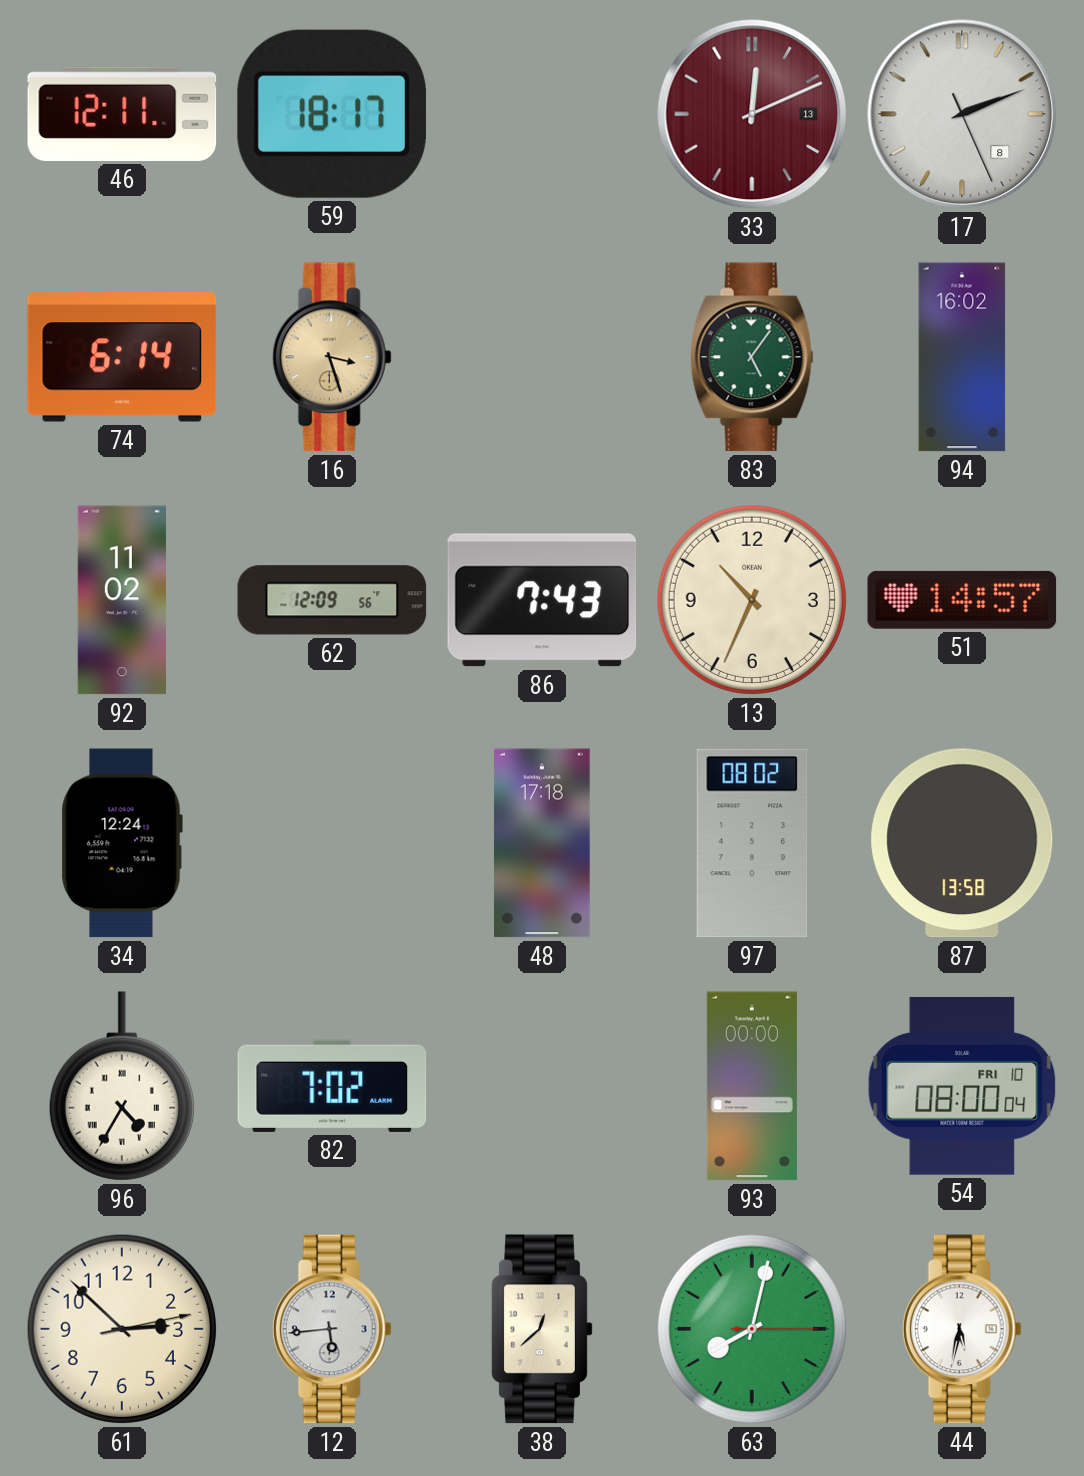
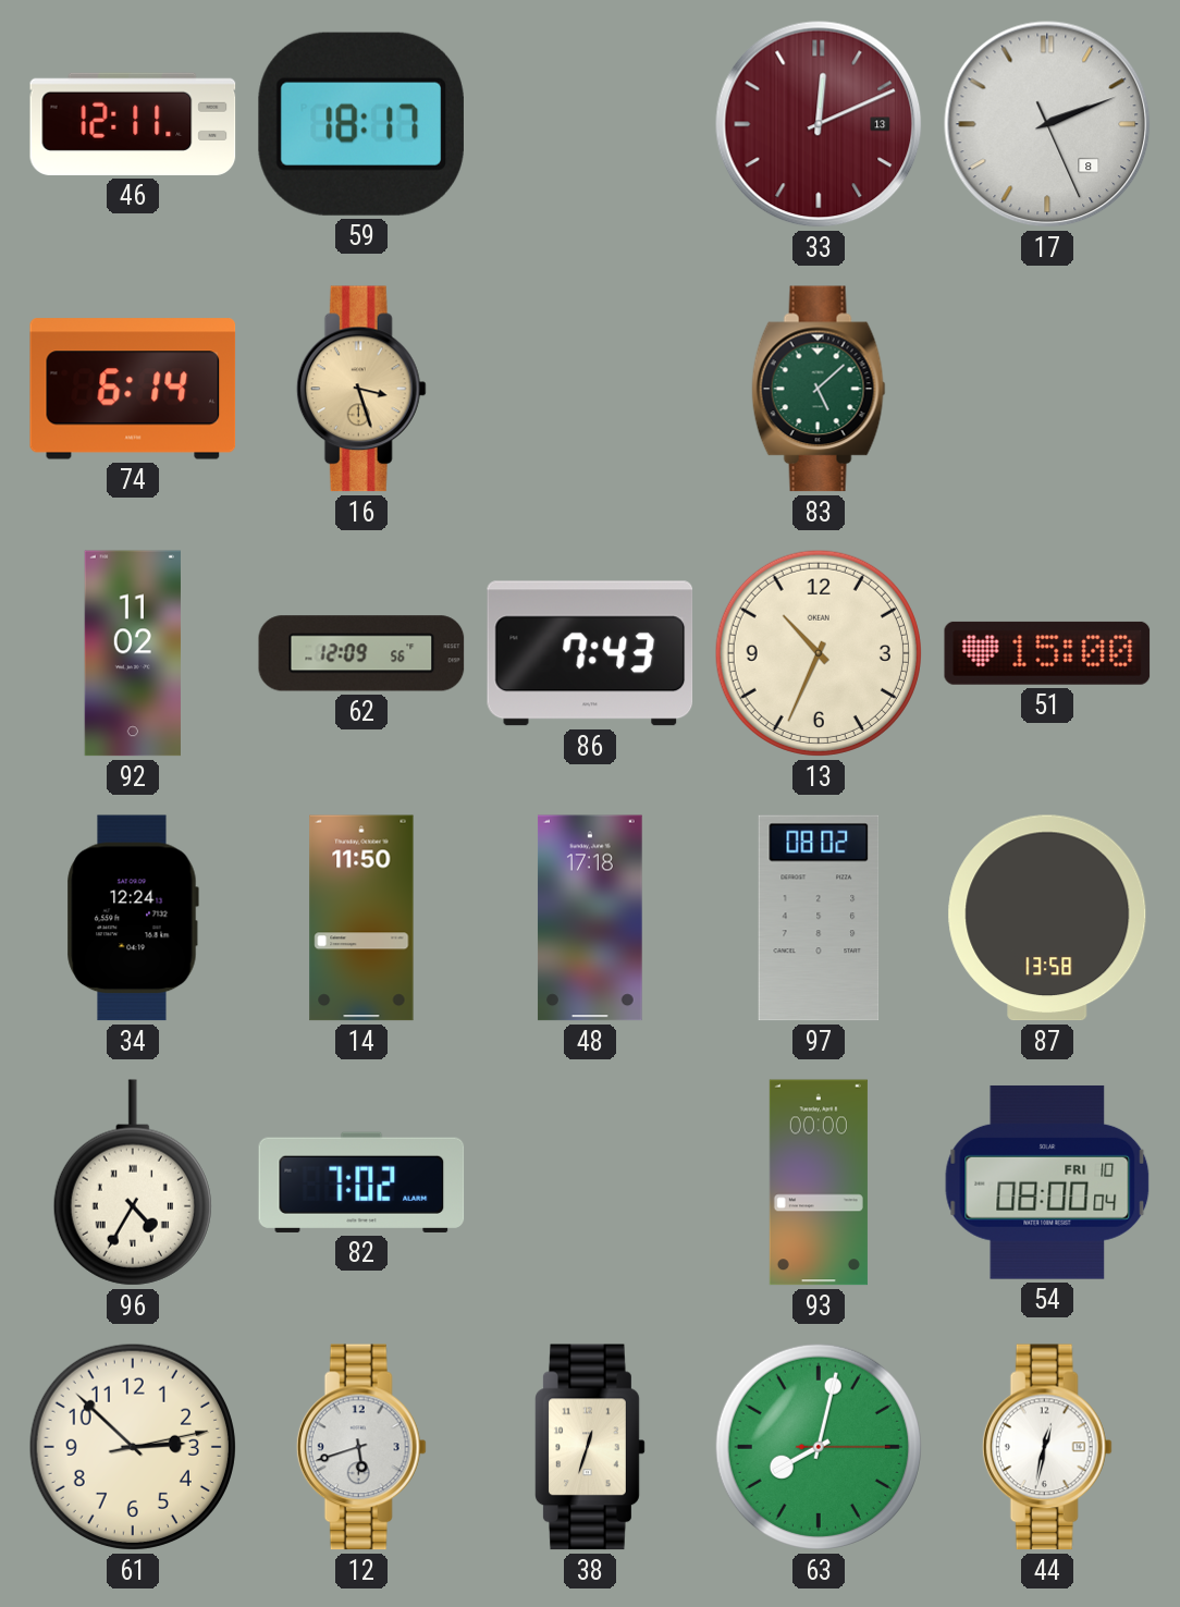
83: 5:06 -> 5:08 (819, 389)
94: 16:02 -> none (962, 357)
51: 14:57 -> 15:00 (1047, 653)
14: none -> 11:50 (361, 918)
12: 5:44 -> 5:42 (361, 1447)
38: 12:38 -> 12:33 (590, 1447)
44: 5:32 -> 12:32 (1047, 1447)
